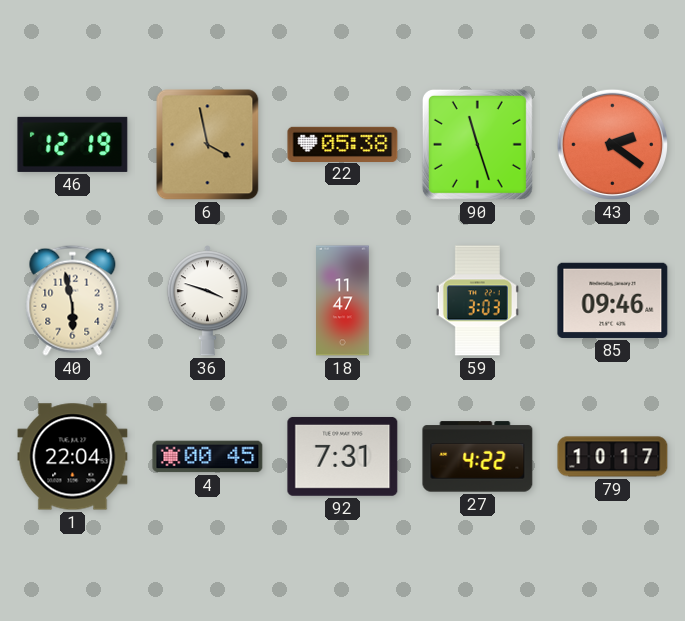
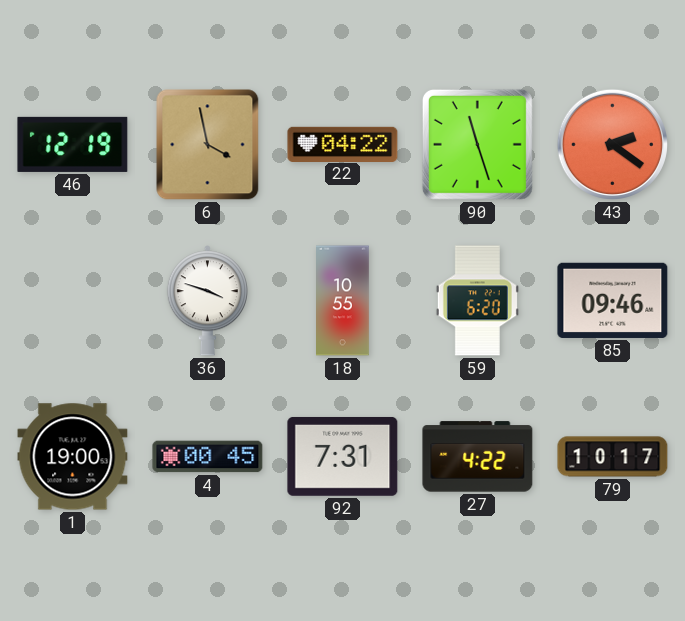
22: 05:38 -> 04:22 (343, 144)
40: 5:58 -> none (73, 300)
18: 11:47 -> 10:55 (343, 301)
59: 3:03 -> 6:20 (477, 301)
1: 22:04 -> 19:00 (73, 457)
